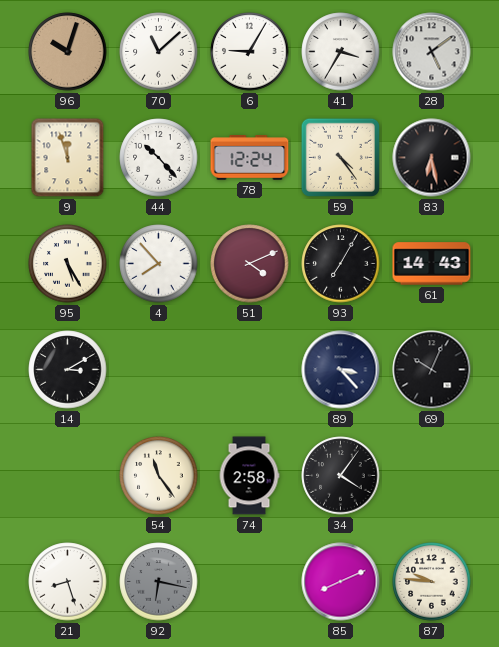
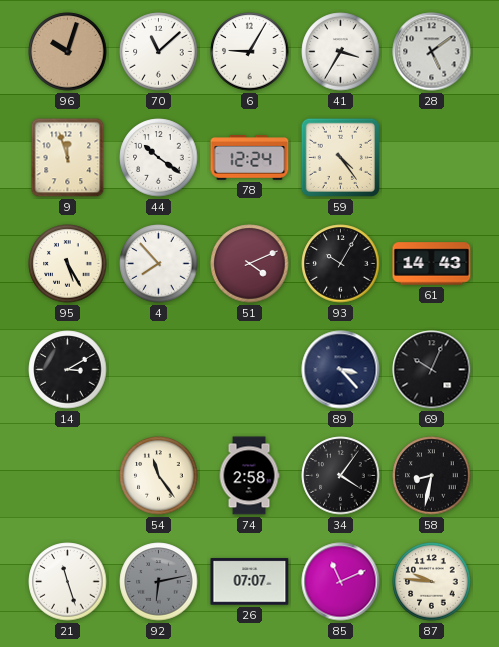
44: 10:23 -> 10:21 (159, 158)
83: 6:28 -> none (432, 158)
93: 7:05 -> 10:05 (341, 264)
58: none -> 8:32 (432, 476)
21: 8:27 -> 11:27 (68, 582)
92: 6:17 -> 6:13 (159, 582)
26: none -> 07:07 (250, 582)
85: 8:11 -> 11:11 (341, 582)
